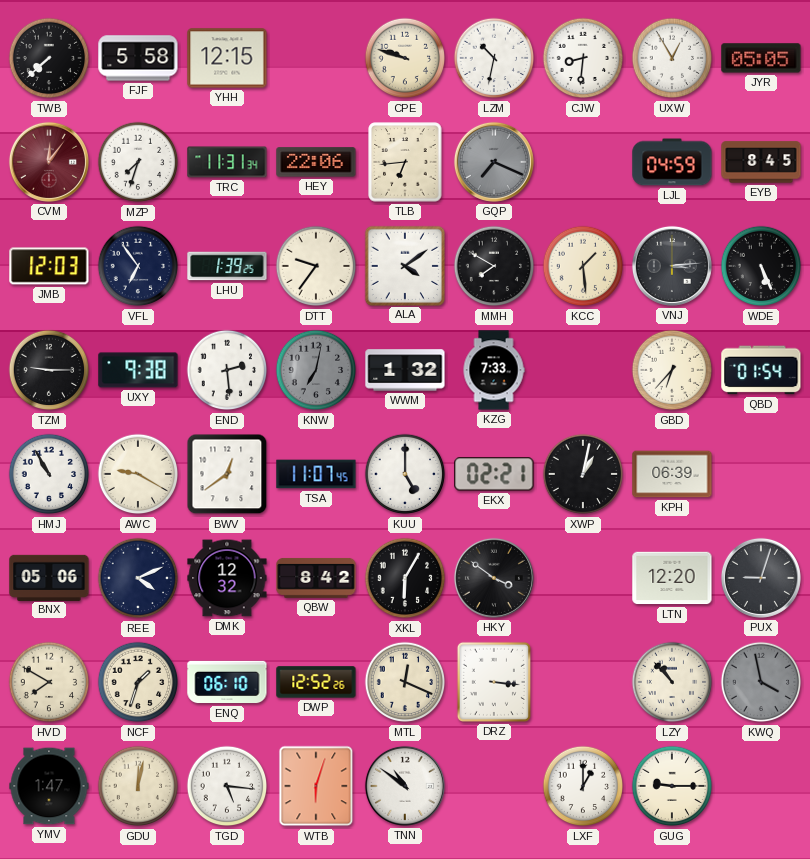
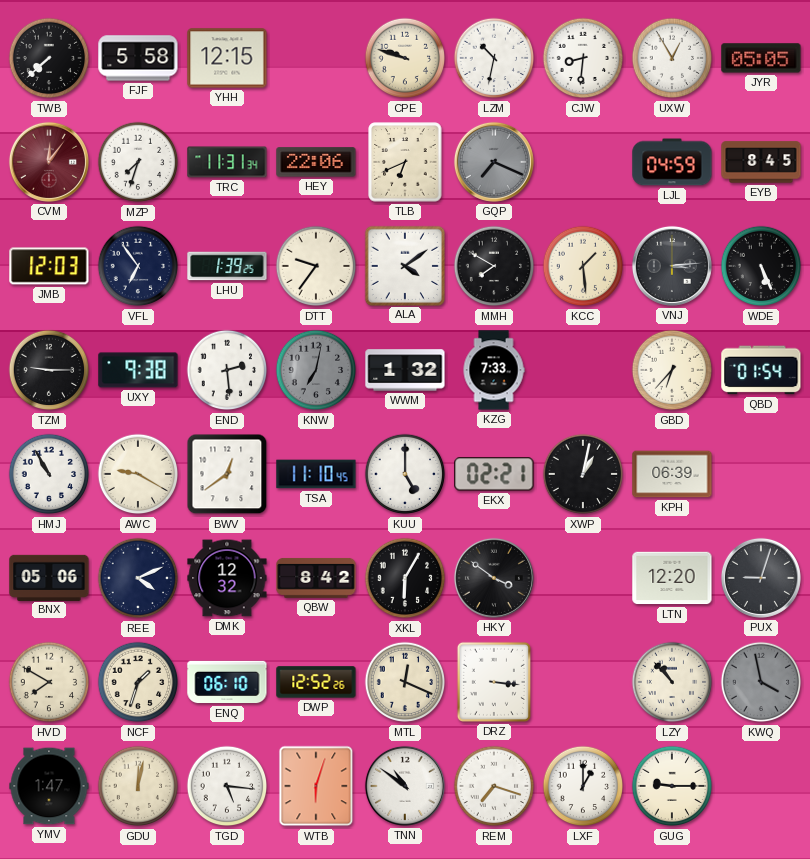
TLB: 6:44 -> 6:41 (405, 162)
TSA: 11:07 -> 11:10 (316, 474)
REM: none -> 7:18 (494, 786)
